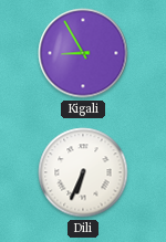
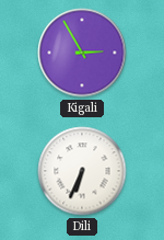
Kigali: 8:55 -> 2:55 (82, 53)
